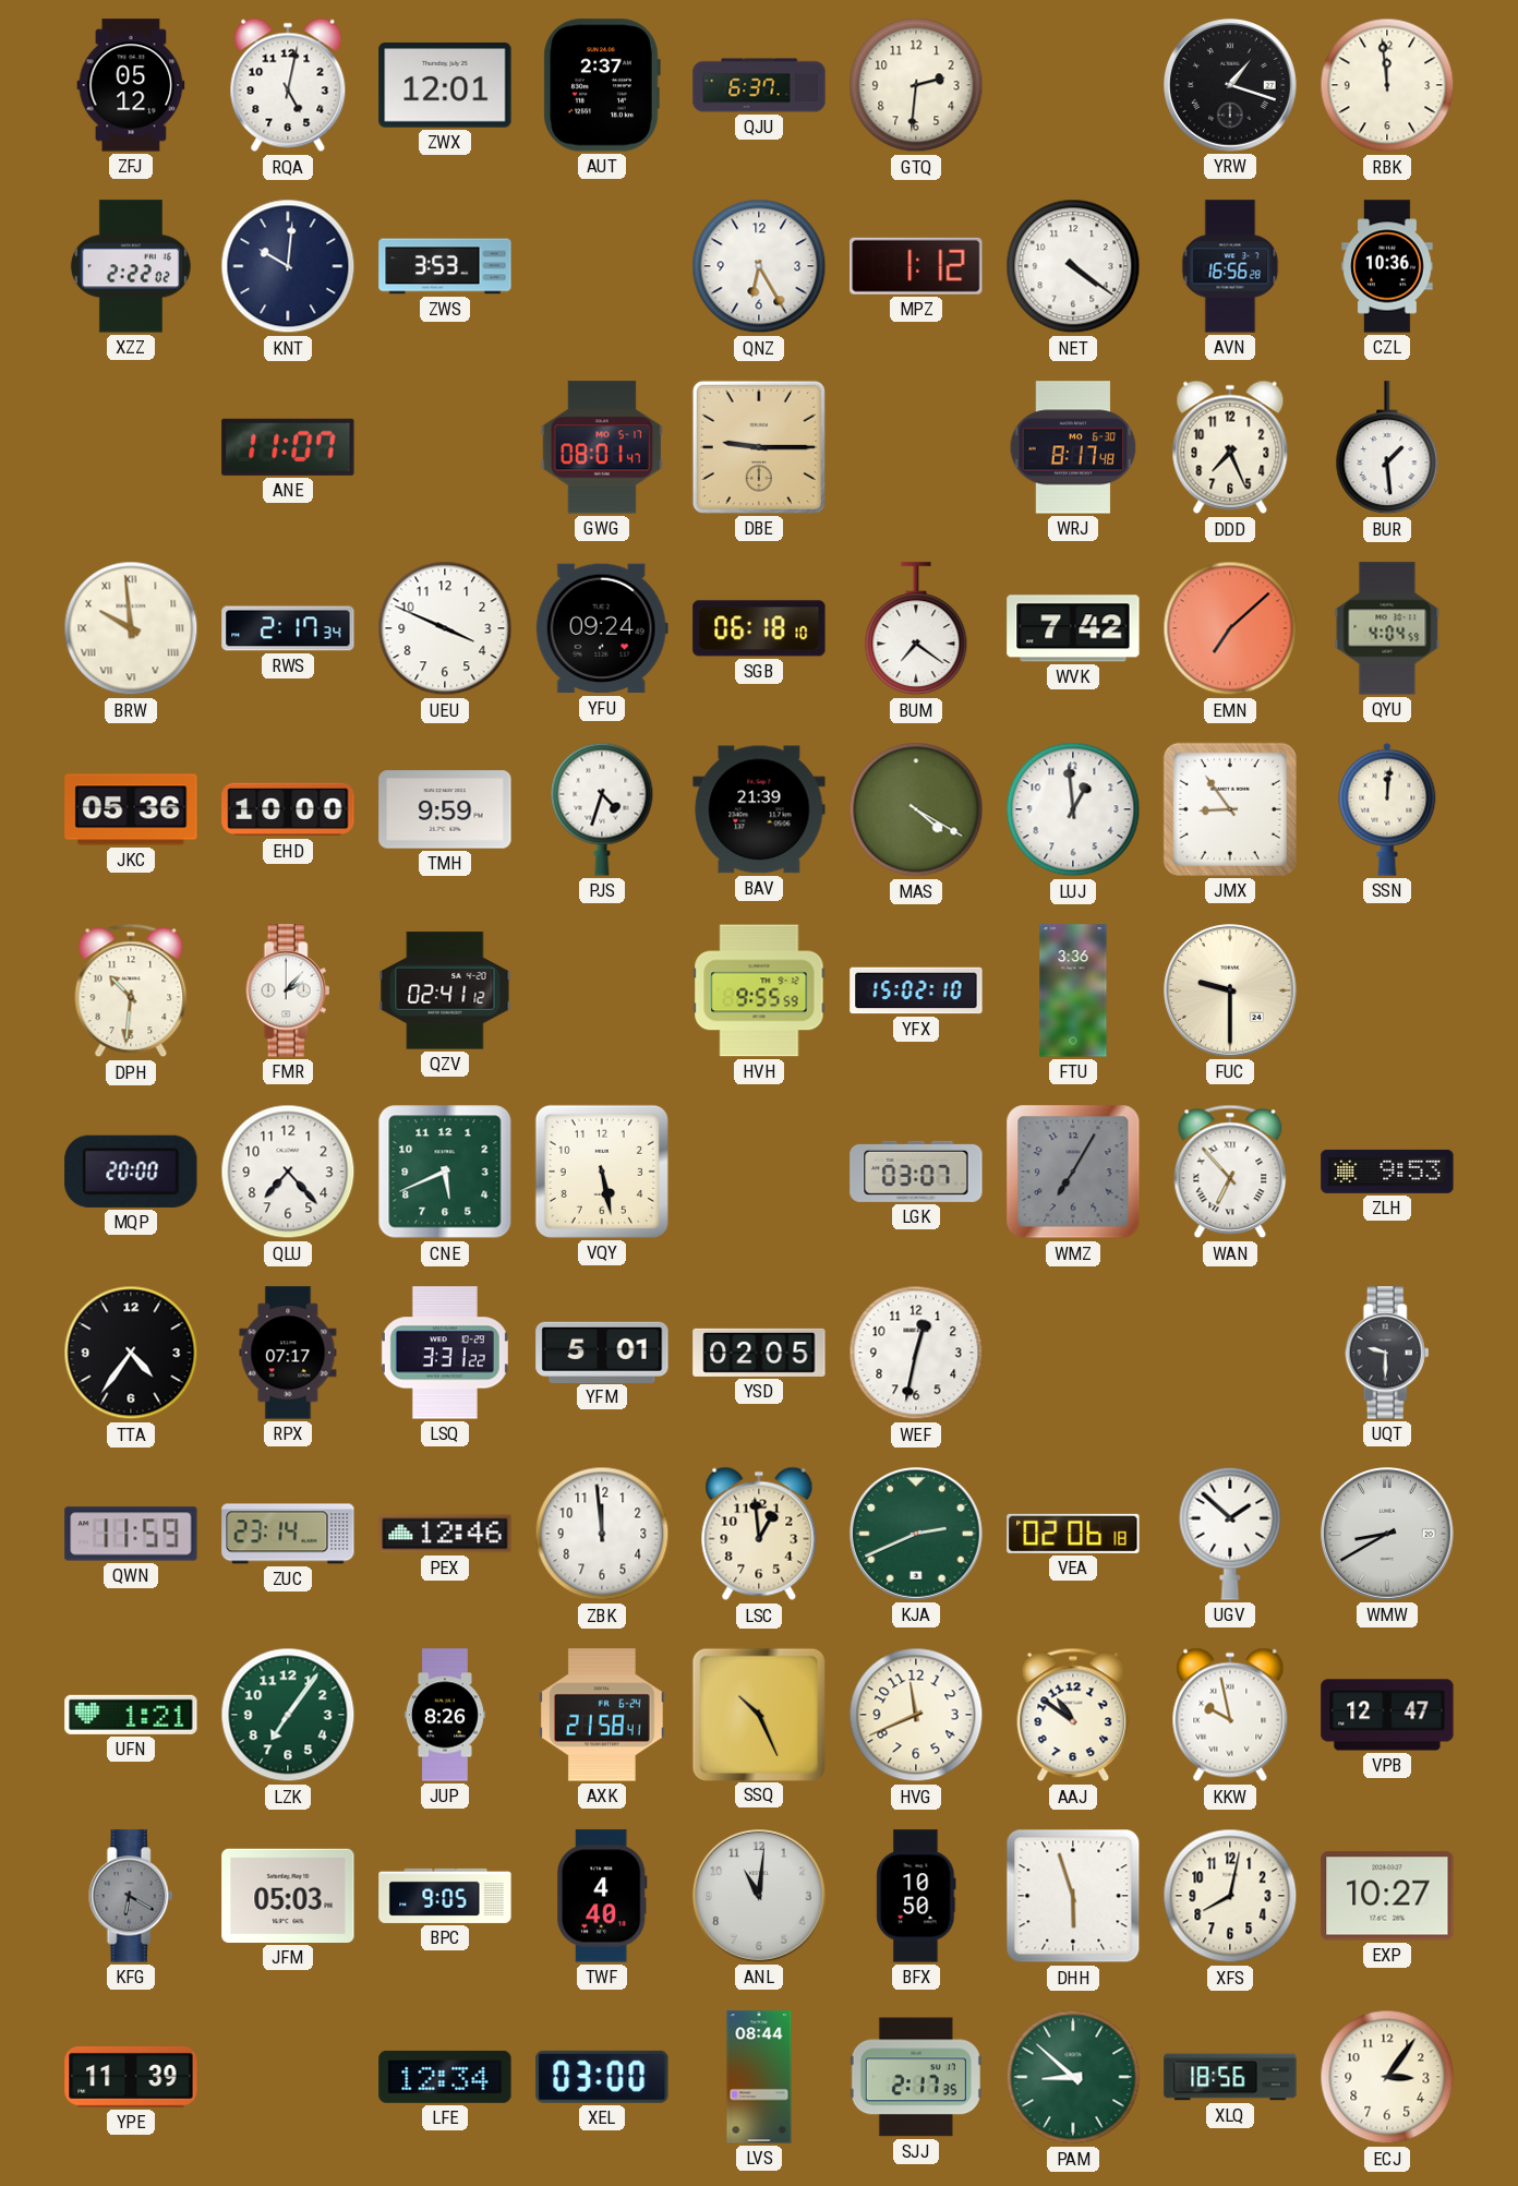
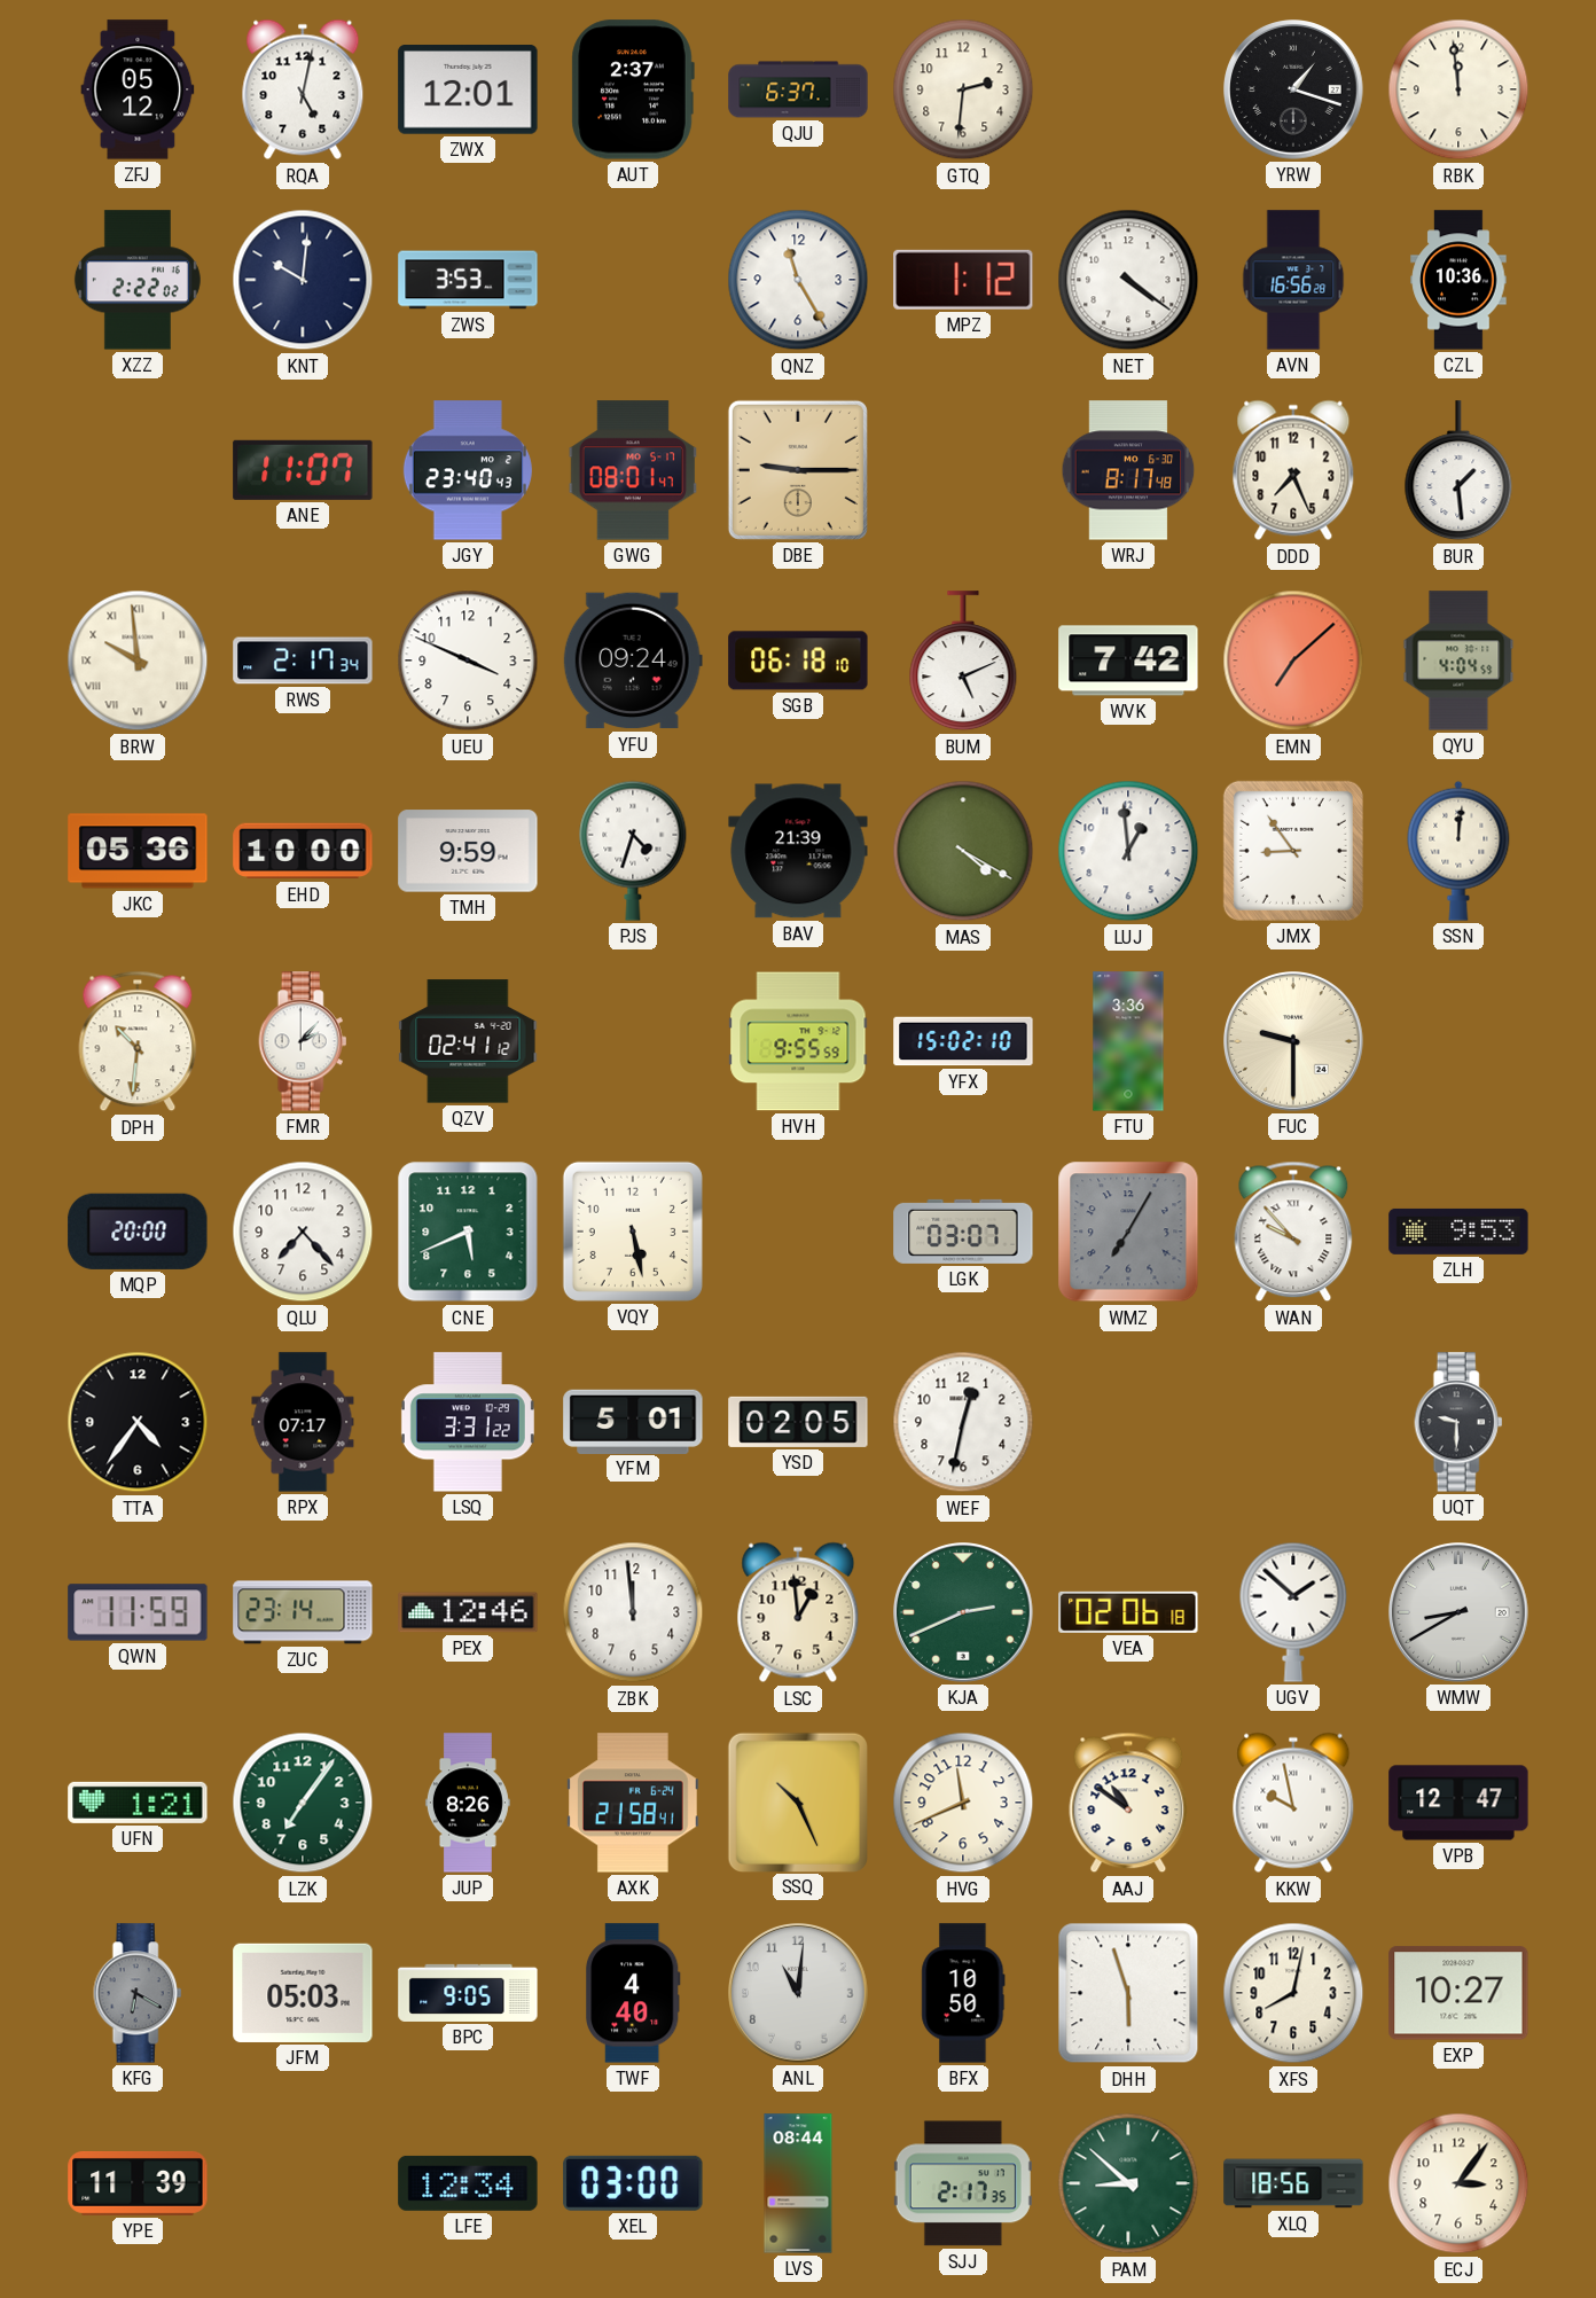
QNZ: 6:25 -> 11:25 (798, 280)
JGY: none -> 23:40 (468, 470)
BUM: 7:21 -> 5:11 (963, 662)
WAN: 6:53 -> 9:53 (1293, 1232)
